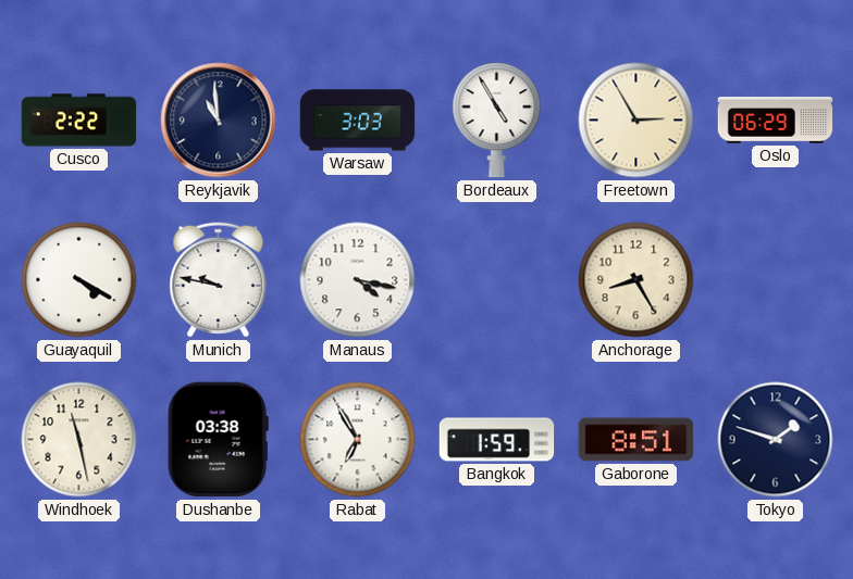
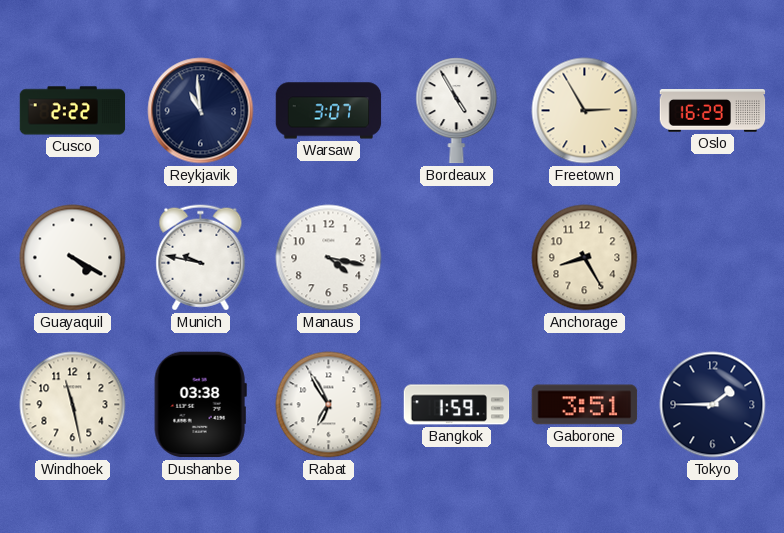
Warsaw: 3:03 -> 3:07 (329, 111)
Oslo: 06:29 -> 16:29 (713, 111)
Gaborone: 8:51 -> 3:51 (585, 405)
Tokyo: 1:48 -> 1:45 (713, 405)
